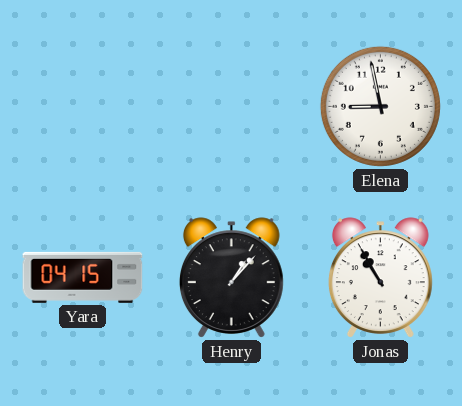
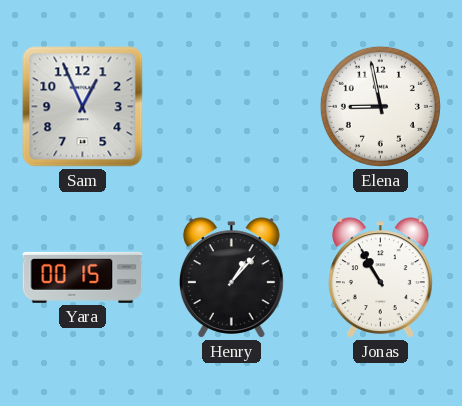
Sam: none -> 12:56 (83, 107)
Yara: 04:15 -> 00:15 (83, 277)
